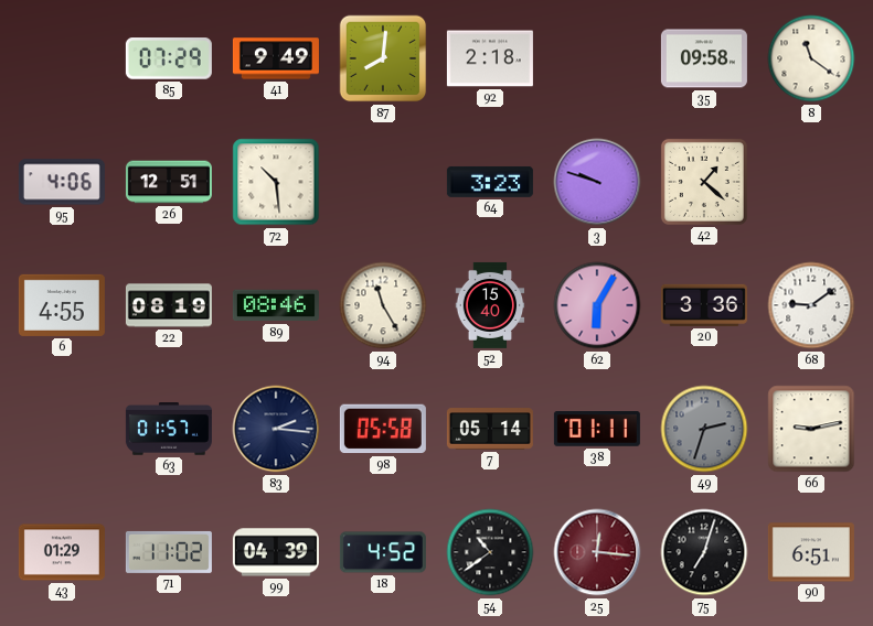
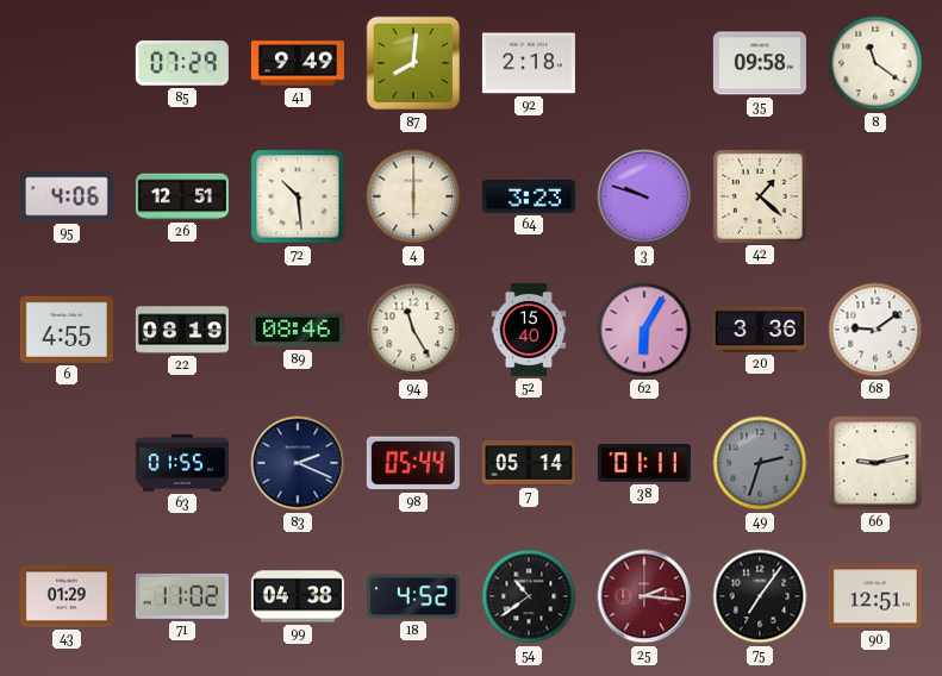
4: none -> 6:00 (413, 196)
63: 01:57 -> 01:55 (182, 463)
83: 2:16 -> 2:19 (298, 463)
98: 05:58 -> 05:44 (413, 463)
99: 04:39 -> 04:38 (298, 596)
25: 12:16 -> 2:16 (644, 596)
75: 7:03 -> 7:06 (760, 596)
90: 6:51 -> 12:51 (875, 596)
